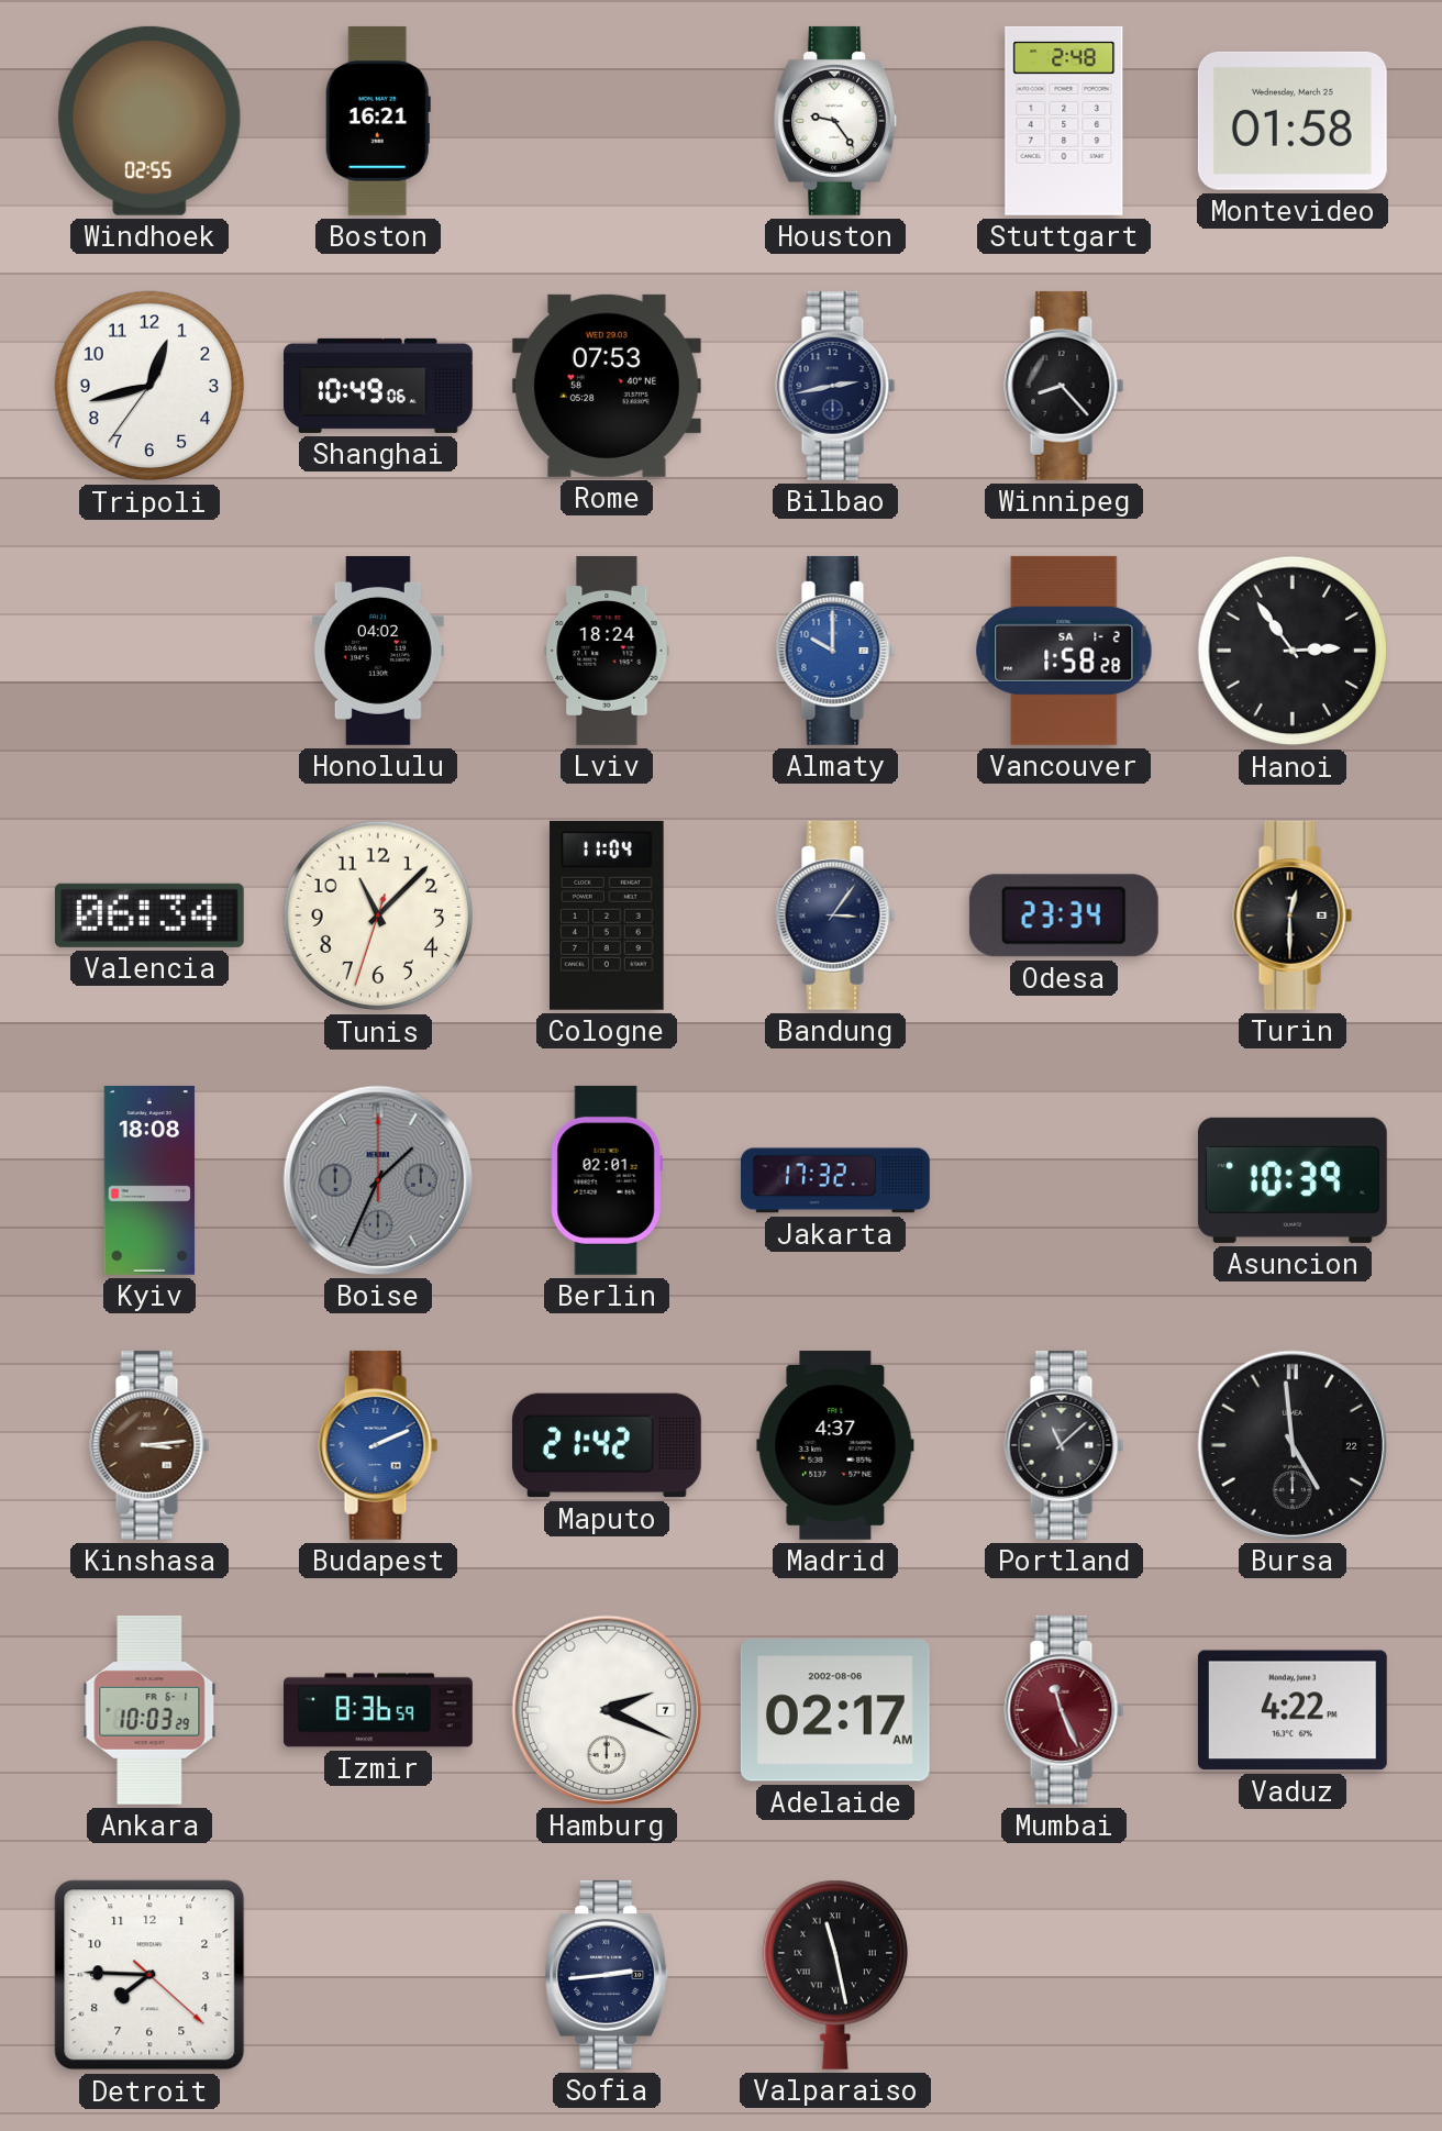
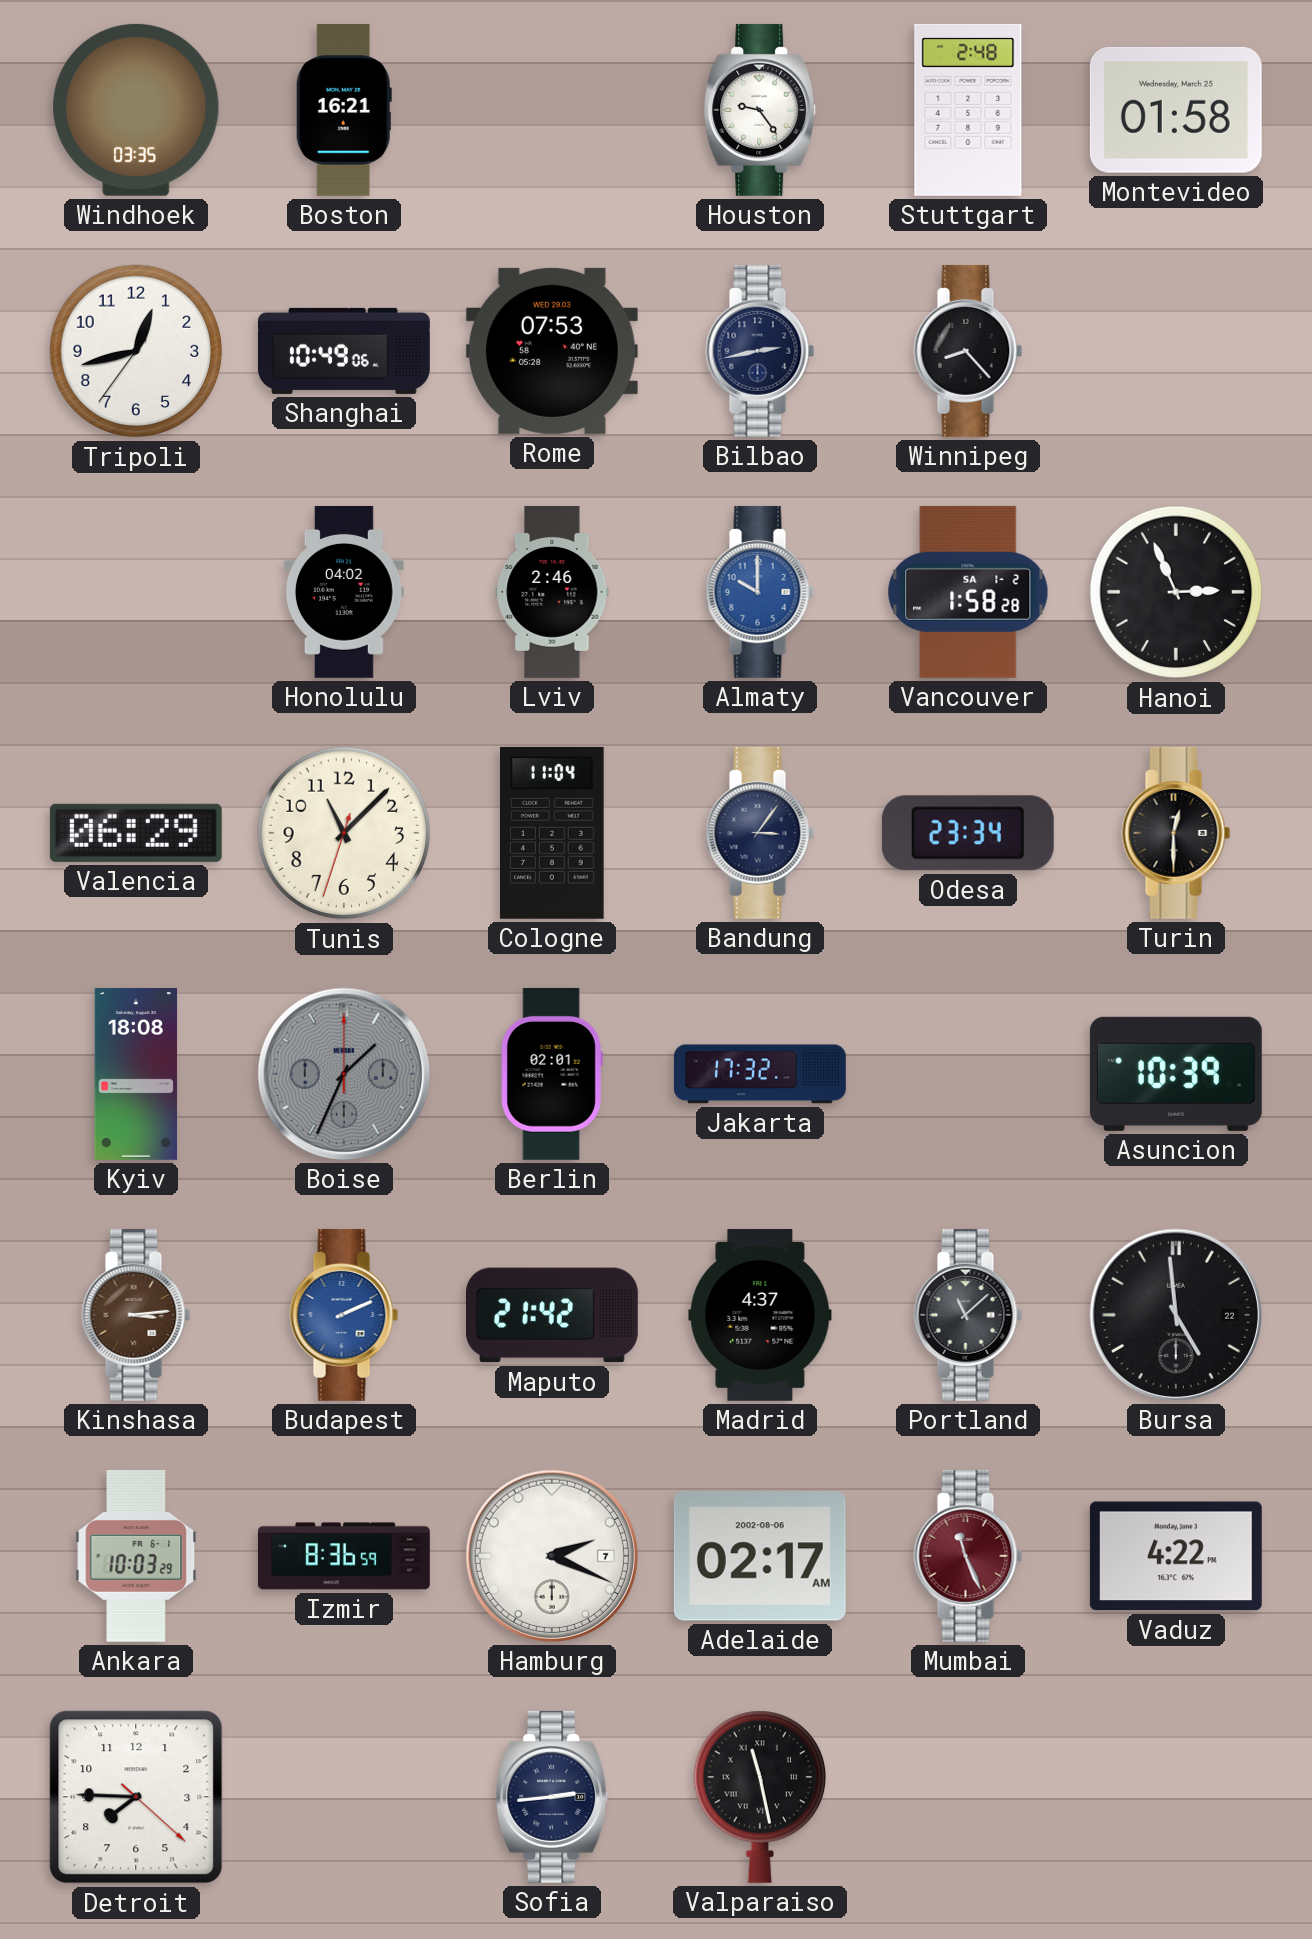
Windhoek: 02:55 -> 03:35 (136, 110)
Lviv: 18:24 -> 2:46 (552, 592)
Hanoi: 2:54 -> 2:56 (1176, 592)
Valencia: 06:34 -> 06:29 (136, 833)
